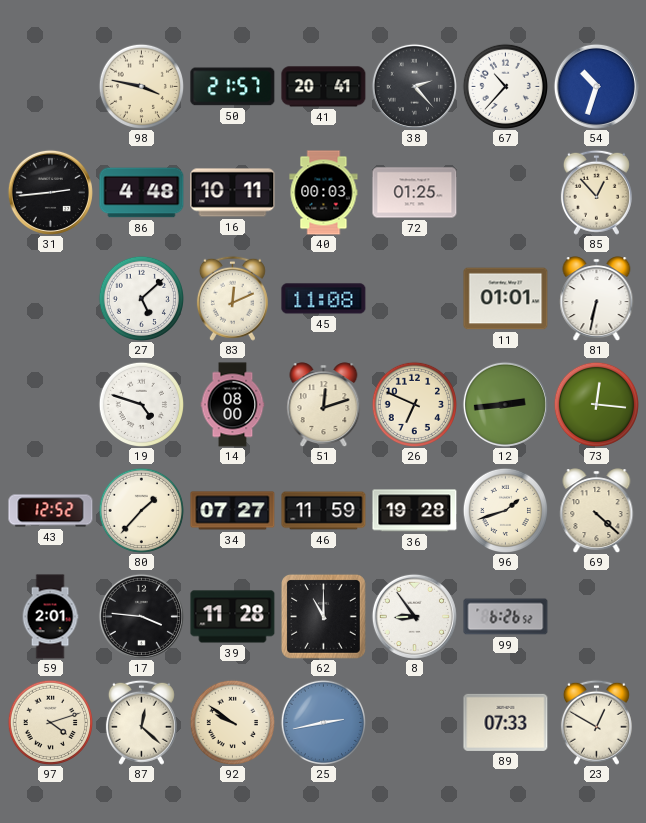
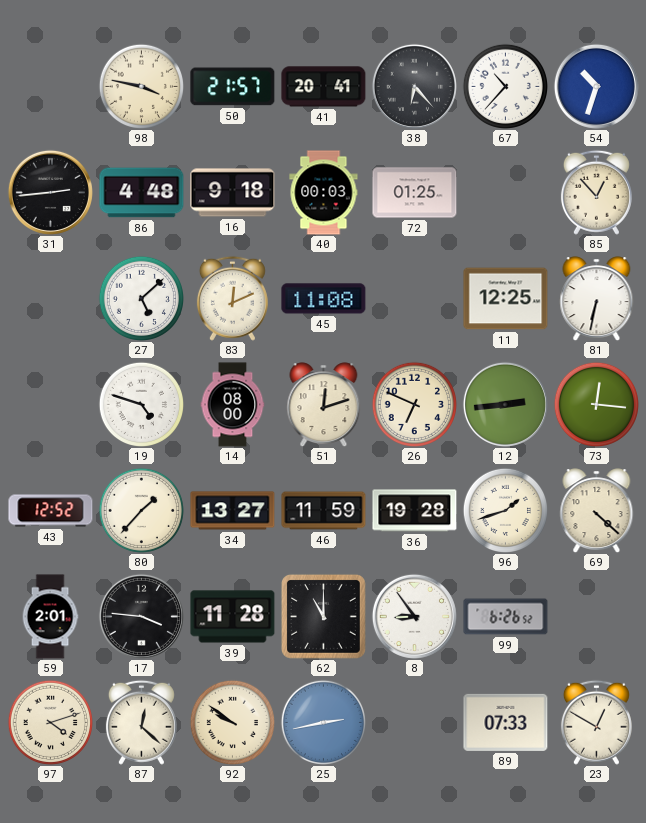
38: 2:23 -> 6:23 (414, 86)
16: 10:11 -> 9:18 (233, 193)
11: 01:01 -> 12:25 (506, 299)
34: 07:27 -> 13:27 (233, 511)
